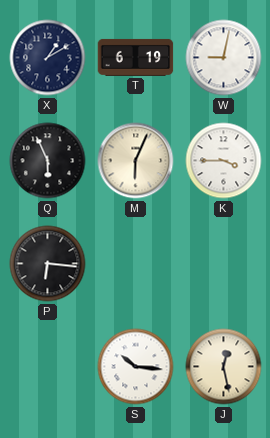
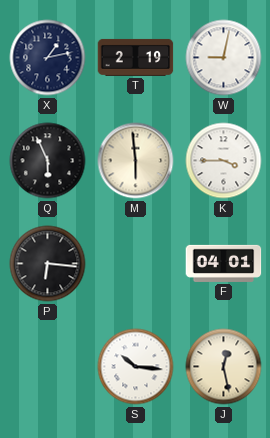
X: 1:10 -> 1:13 (48, 58)
T: 6:19 -> 2:19 (136, 57)
M: 6:04 -> 5:59 (136, 161)
F: none -> 04:01 (224, 263)
